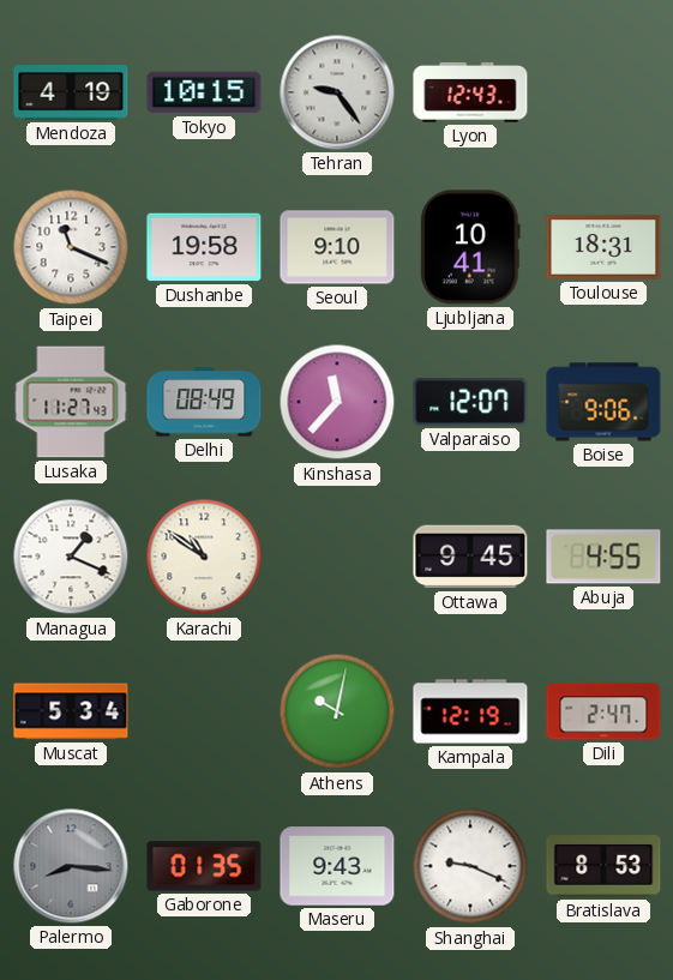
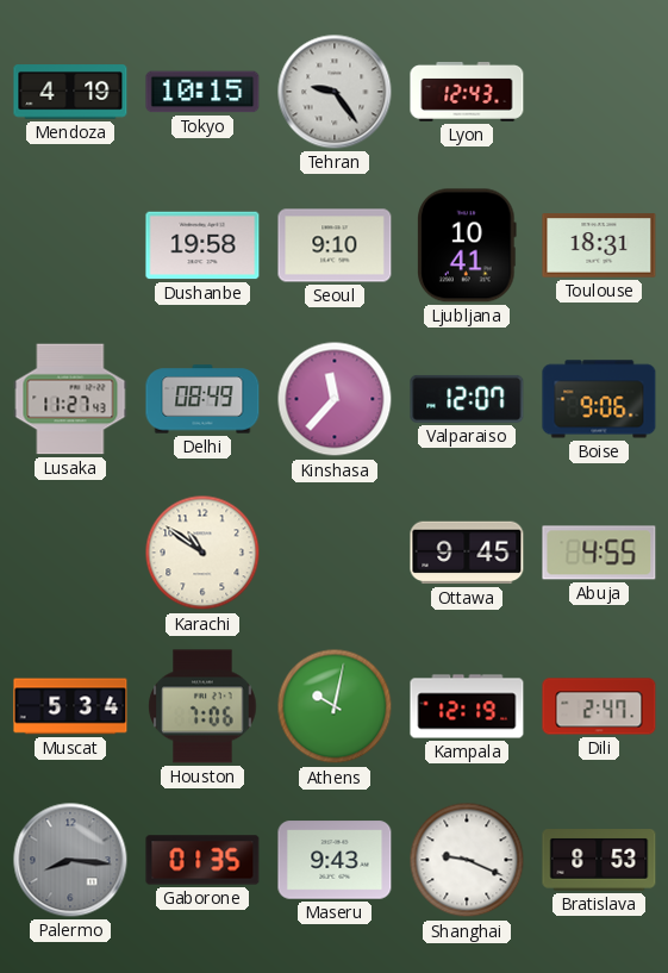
Taipei: 11:19 -> none (71, 247)
Managua: 1:19 -> none (71, 557)
Houston: none -> 7:06 (202, 706)
